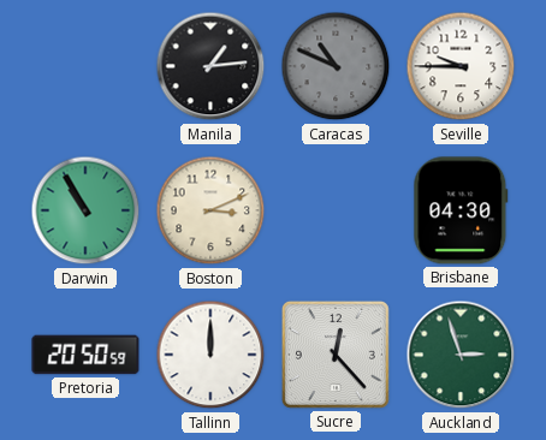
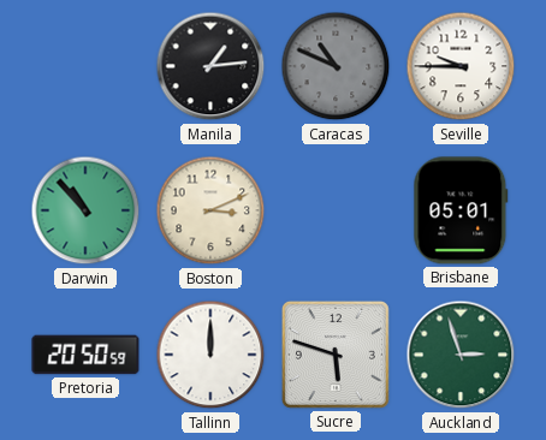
Darwin: 10:55 -> 10:53 (85, 210)
Brisbane: 04:30 -> 05:01 (461, 210)
Sucre: 12:23 -> 5:48 (336, 355)
